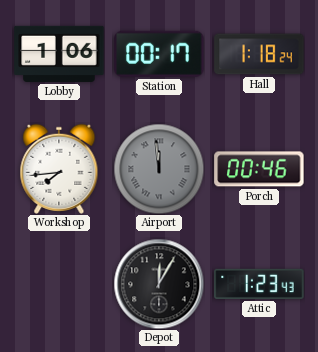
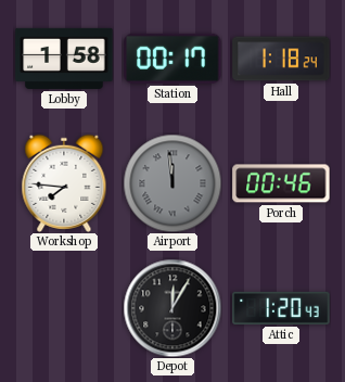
Lobby: 1:06 -> 1:58 (64, 59)
Workshop: 7:44 -> 7:46 (64, 183)
Attic: 1:23 -> 1:20 (281, 308)
